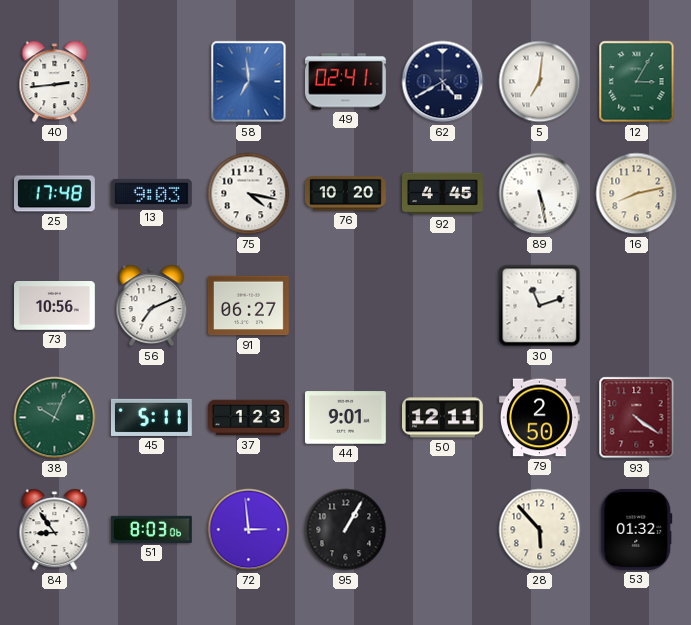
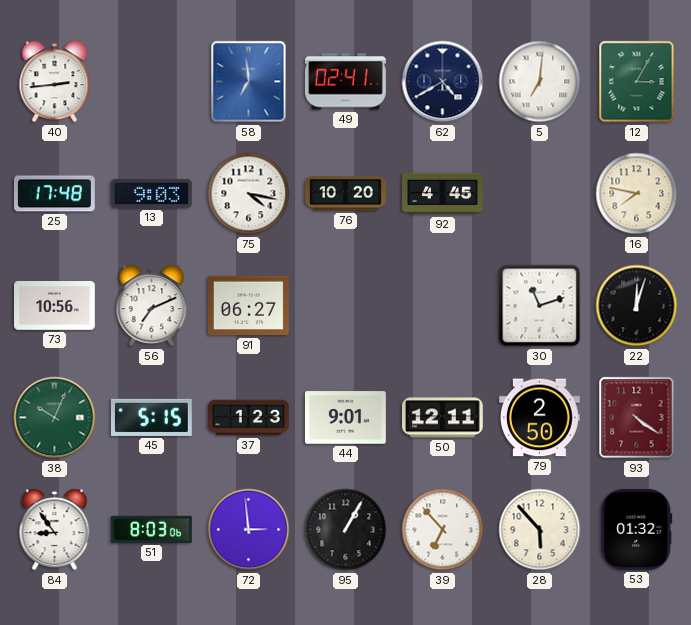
89: 5:28 -> none (540, 194)
16: 8:13 -> 7:47 (637, 194)
22: none -> 12:03 (637, 306)
45: 5:11 -> 5:15 (151, 417)
39: none -> 6:53 (443, 530)
